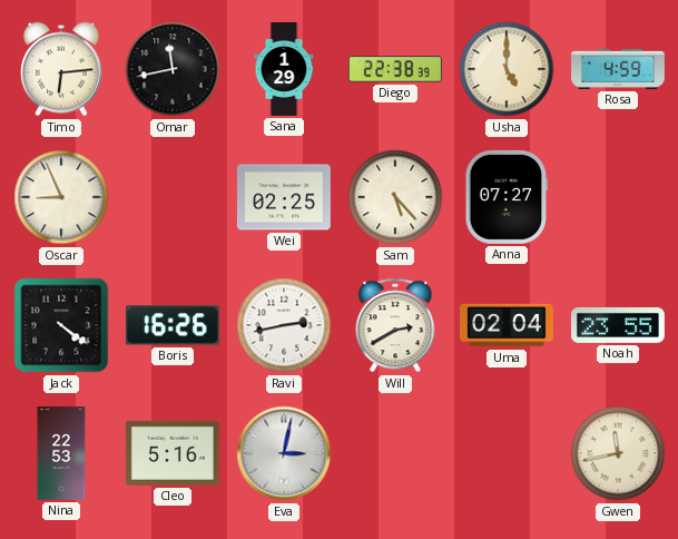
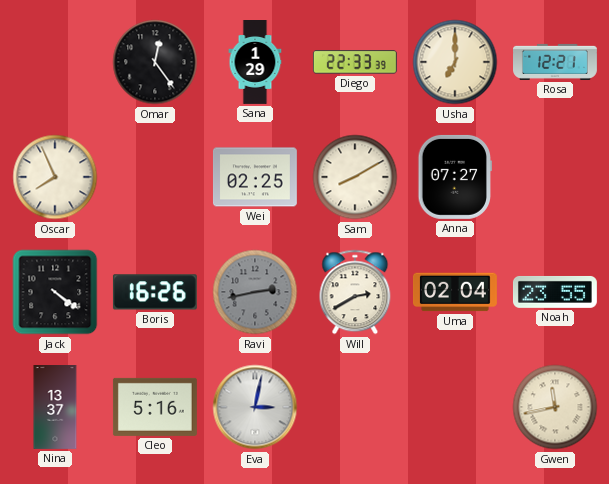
Timo: 6:14 -> none (61, 69)
Omar: 11:43 -> 12:24 (155, 62)
Diego: 22:38 -> 22:33 (355, 62)
Usha: 5:00 -> 7:00 (455, 62)
Rosa: 4:59 -> 12:21 (556, 62)
Oscar: 8:56 -> 7:56 (55, 177)
Sam: 5:23 -> 8:10 (355, 177)
Ravi dial: white -> grey (255, 292)
Nina: 22:53 -> 13:37 (55, 408)
